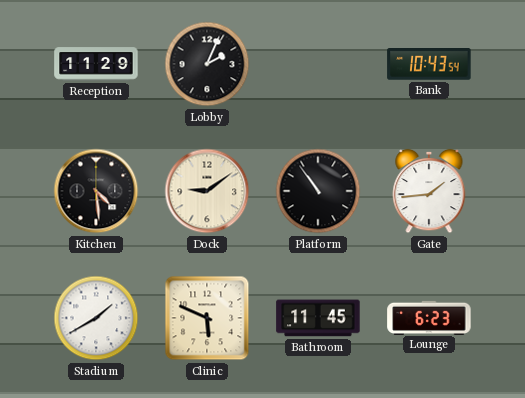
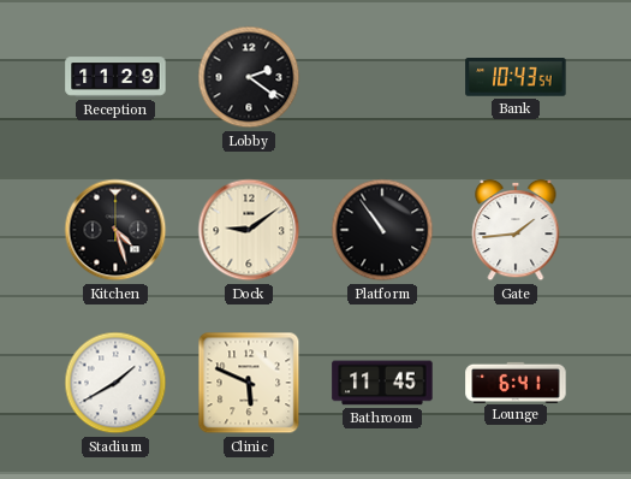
Lobby: 2:04 -> 2:21 (249, 77)
Kitchen: 4:29 -> 4:27 (115, 230)
Lounge: 6:23 -> 6:41 (516, 382)
